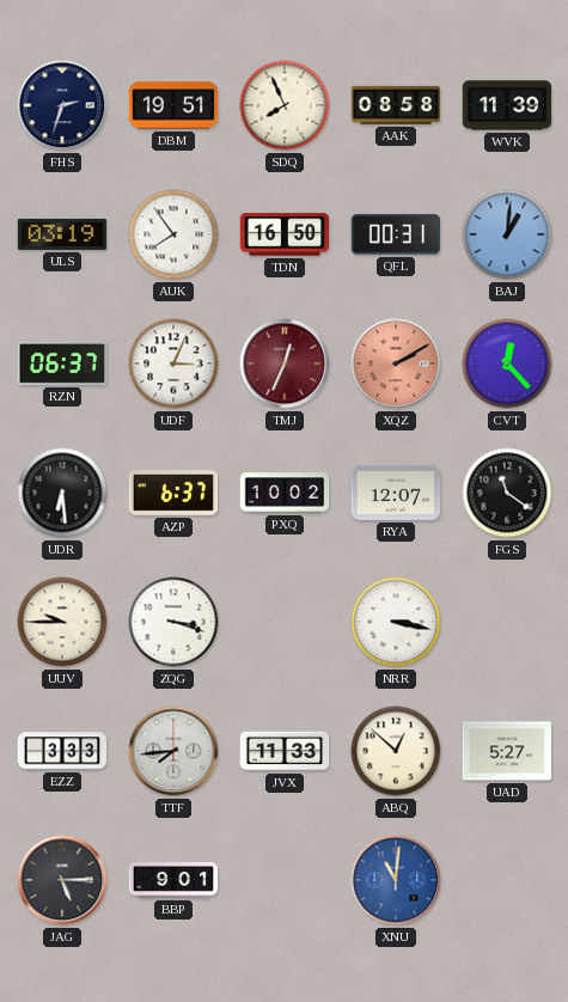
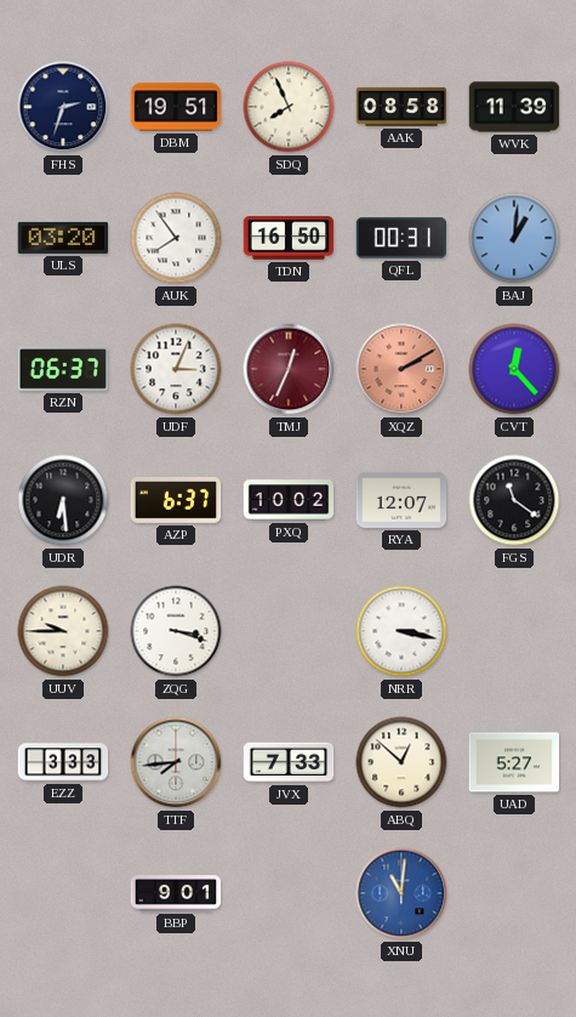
ULS: 03:19 -> 03:20 (63, 238)
JVX: 11:33 -> 7:33 (289, 762)
JAG: 5:15 -> none (62, 880)
